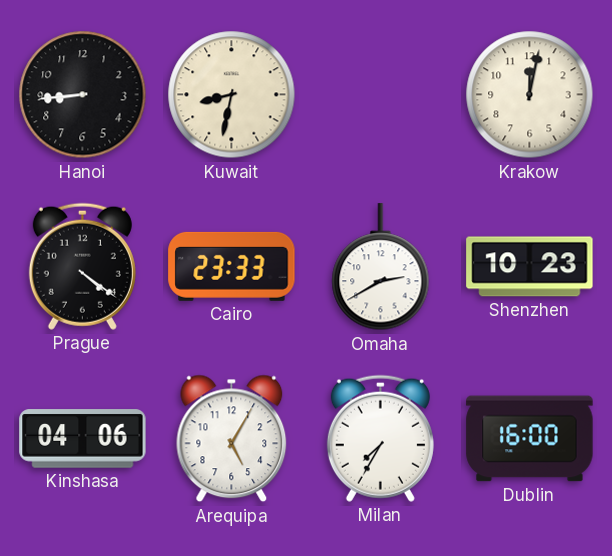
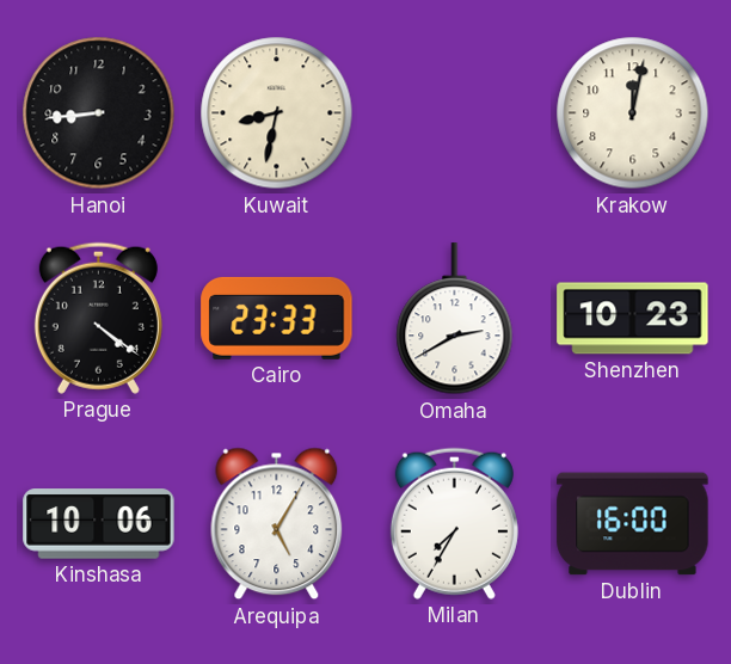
Kinshasa: 04:06 -> 10:06 (99, 524)
